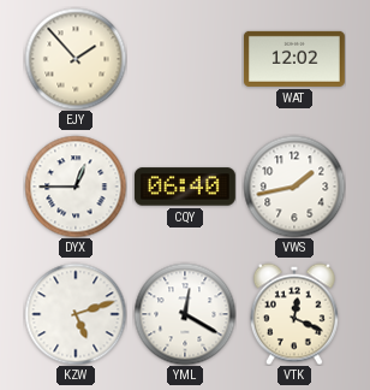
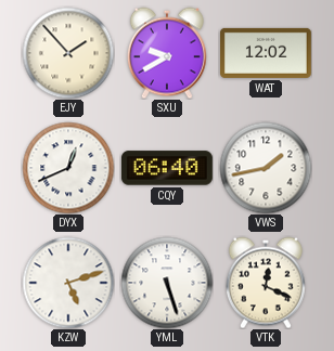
SXU: none -> 9:40 (167, 53)
DYX: 12:45 -> 12:41 (68, 168)
YML: 12:20 -> 5:27 (167, 283)
